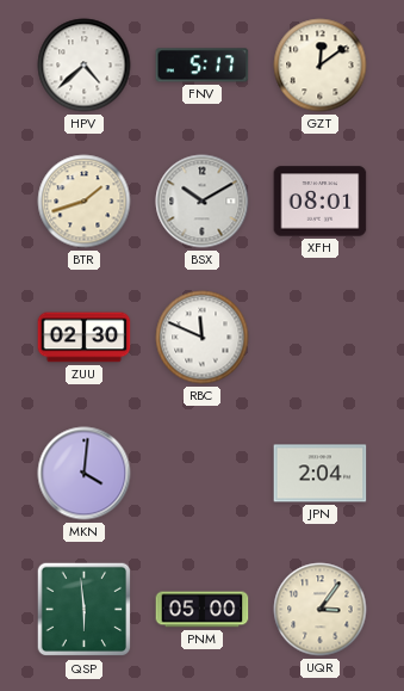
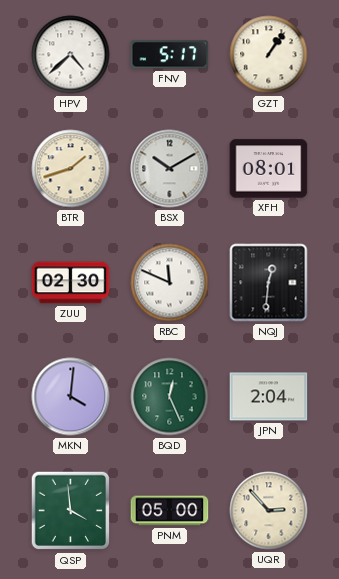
GZT: 12:09 -> 1:06 (269, 55)
NQJ: none -> 12:31 (269, 283)
BQD: none -> 12:26 (170, 397)
QSP: 5:59 -> 3:59 (71, 511)
UQR: 3:06 -> 2:53 (269, 511)
